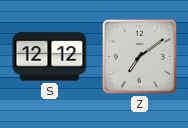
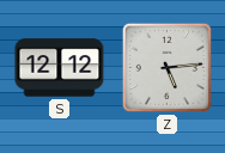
Z: 7:09 -> 5:14 (166, 67)
